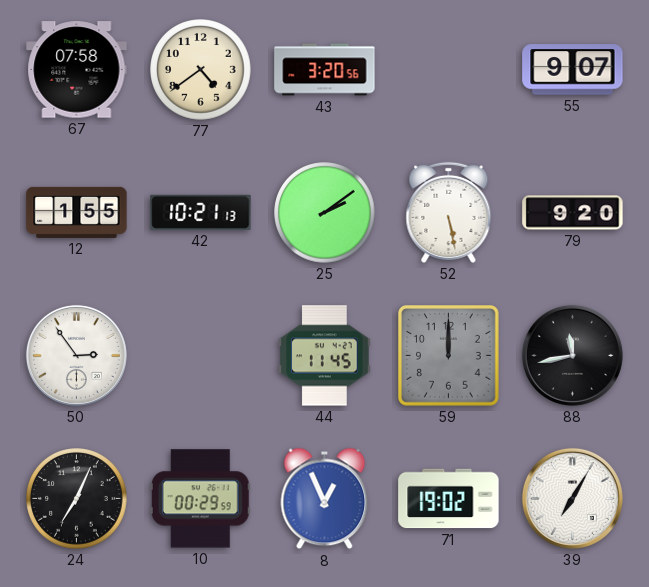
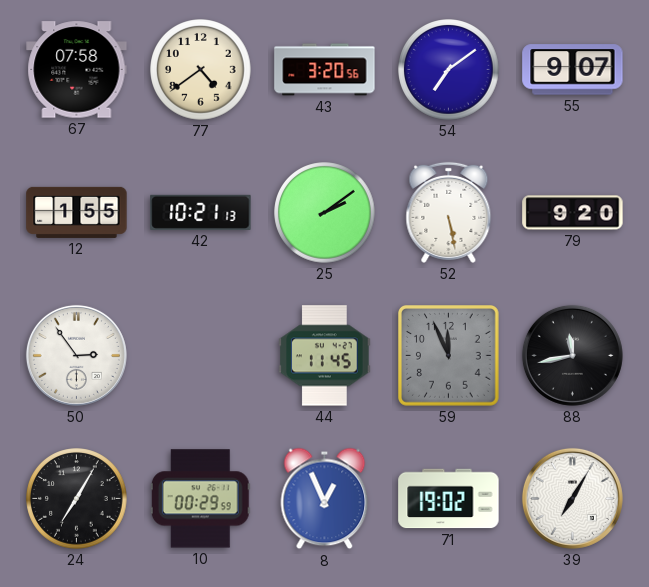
54: none -> 7:09 (449, 70)
59: 12:00 -> 11:56 (449, 356)
24: 7:04 -> 7:05 (77, 499)
